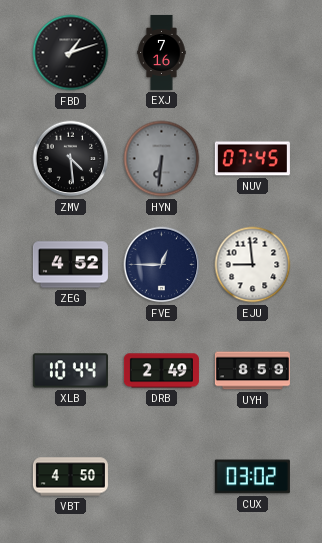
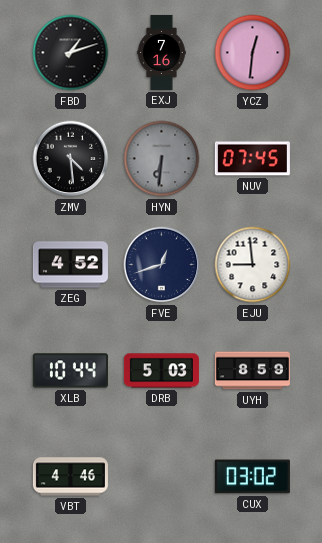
YCZ: none -> 12:31 (253, 53)
FVE: 12:45 -> 12:42 (162, 265)
DRB: 2:49 -> 5:03 (161, 371)
VBT: 4:50 -> 4:46 (70, 477)
